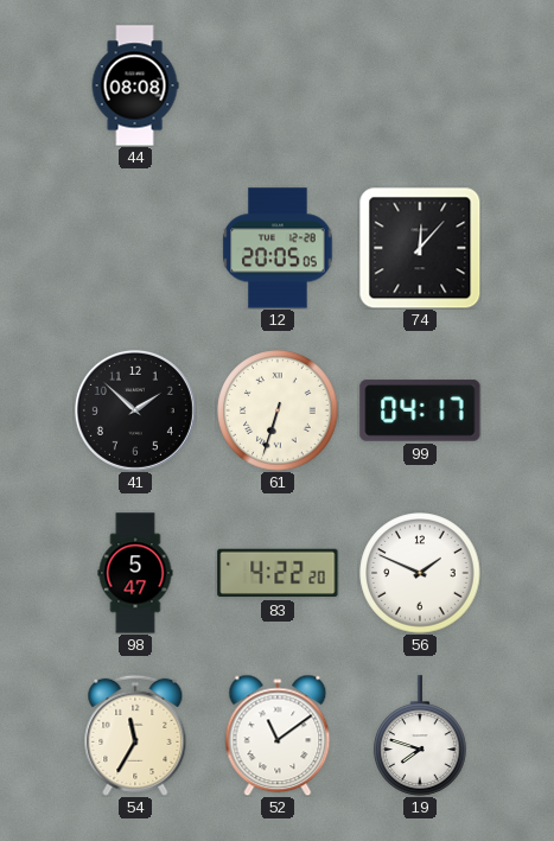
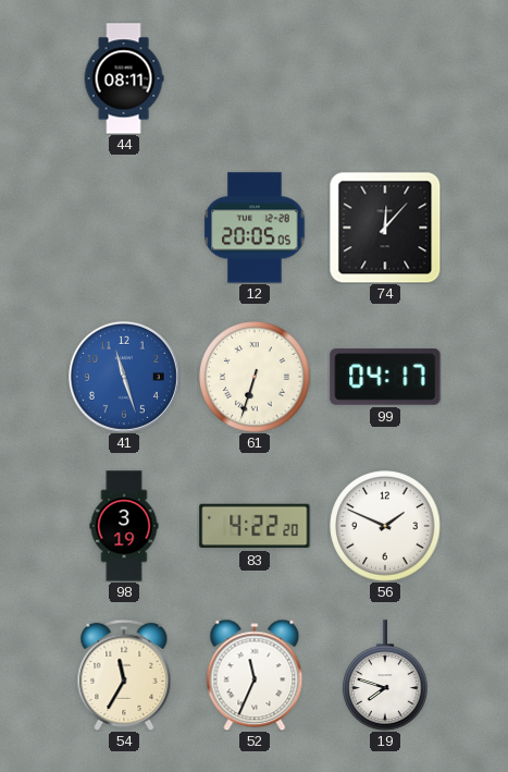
44: 08:08 -> 08:11 (124, 78)
41: 1:52 -> 11:27 (124, 377)
41 dial: black -> blue (124, 377)
98: 5:47 -> 3:19 (124, 526)
52: 11:09 -> 11:34 (255, 675)
